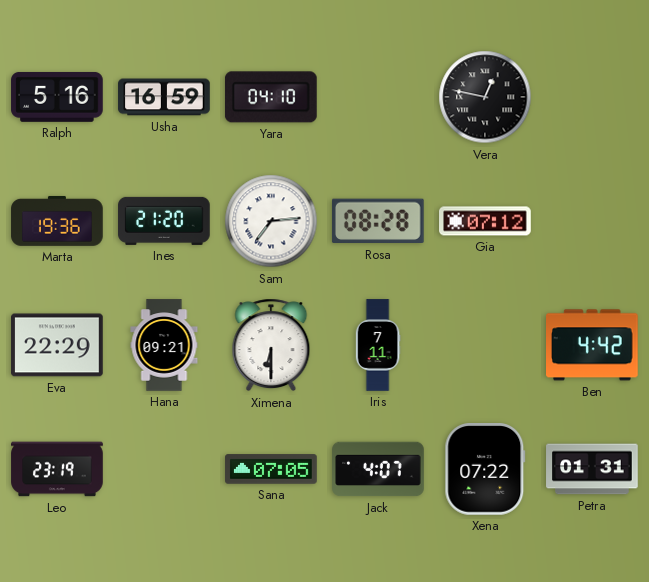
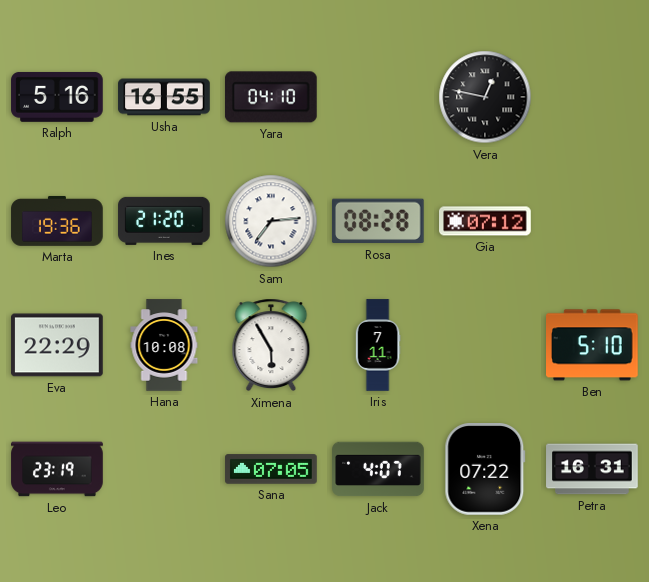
Usha: 16:59 -> 16:55 (164, 97)
Hana: 09:21 -> 10:08 (164, 345)
Ximena: 6:30 -> 5:55 (271, 345)
Ben: 4:42 -> 5:10 (593, 345)
Petra: 01:31 -> 16:31 (592, 469)
